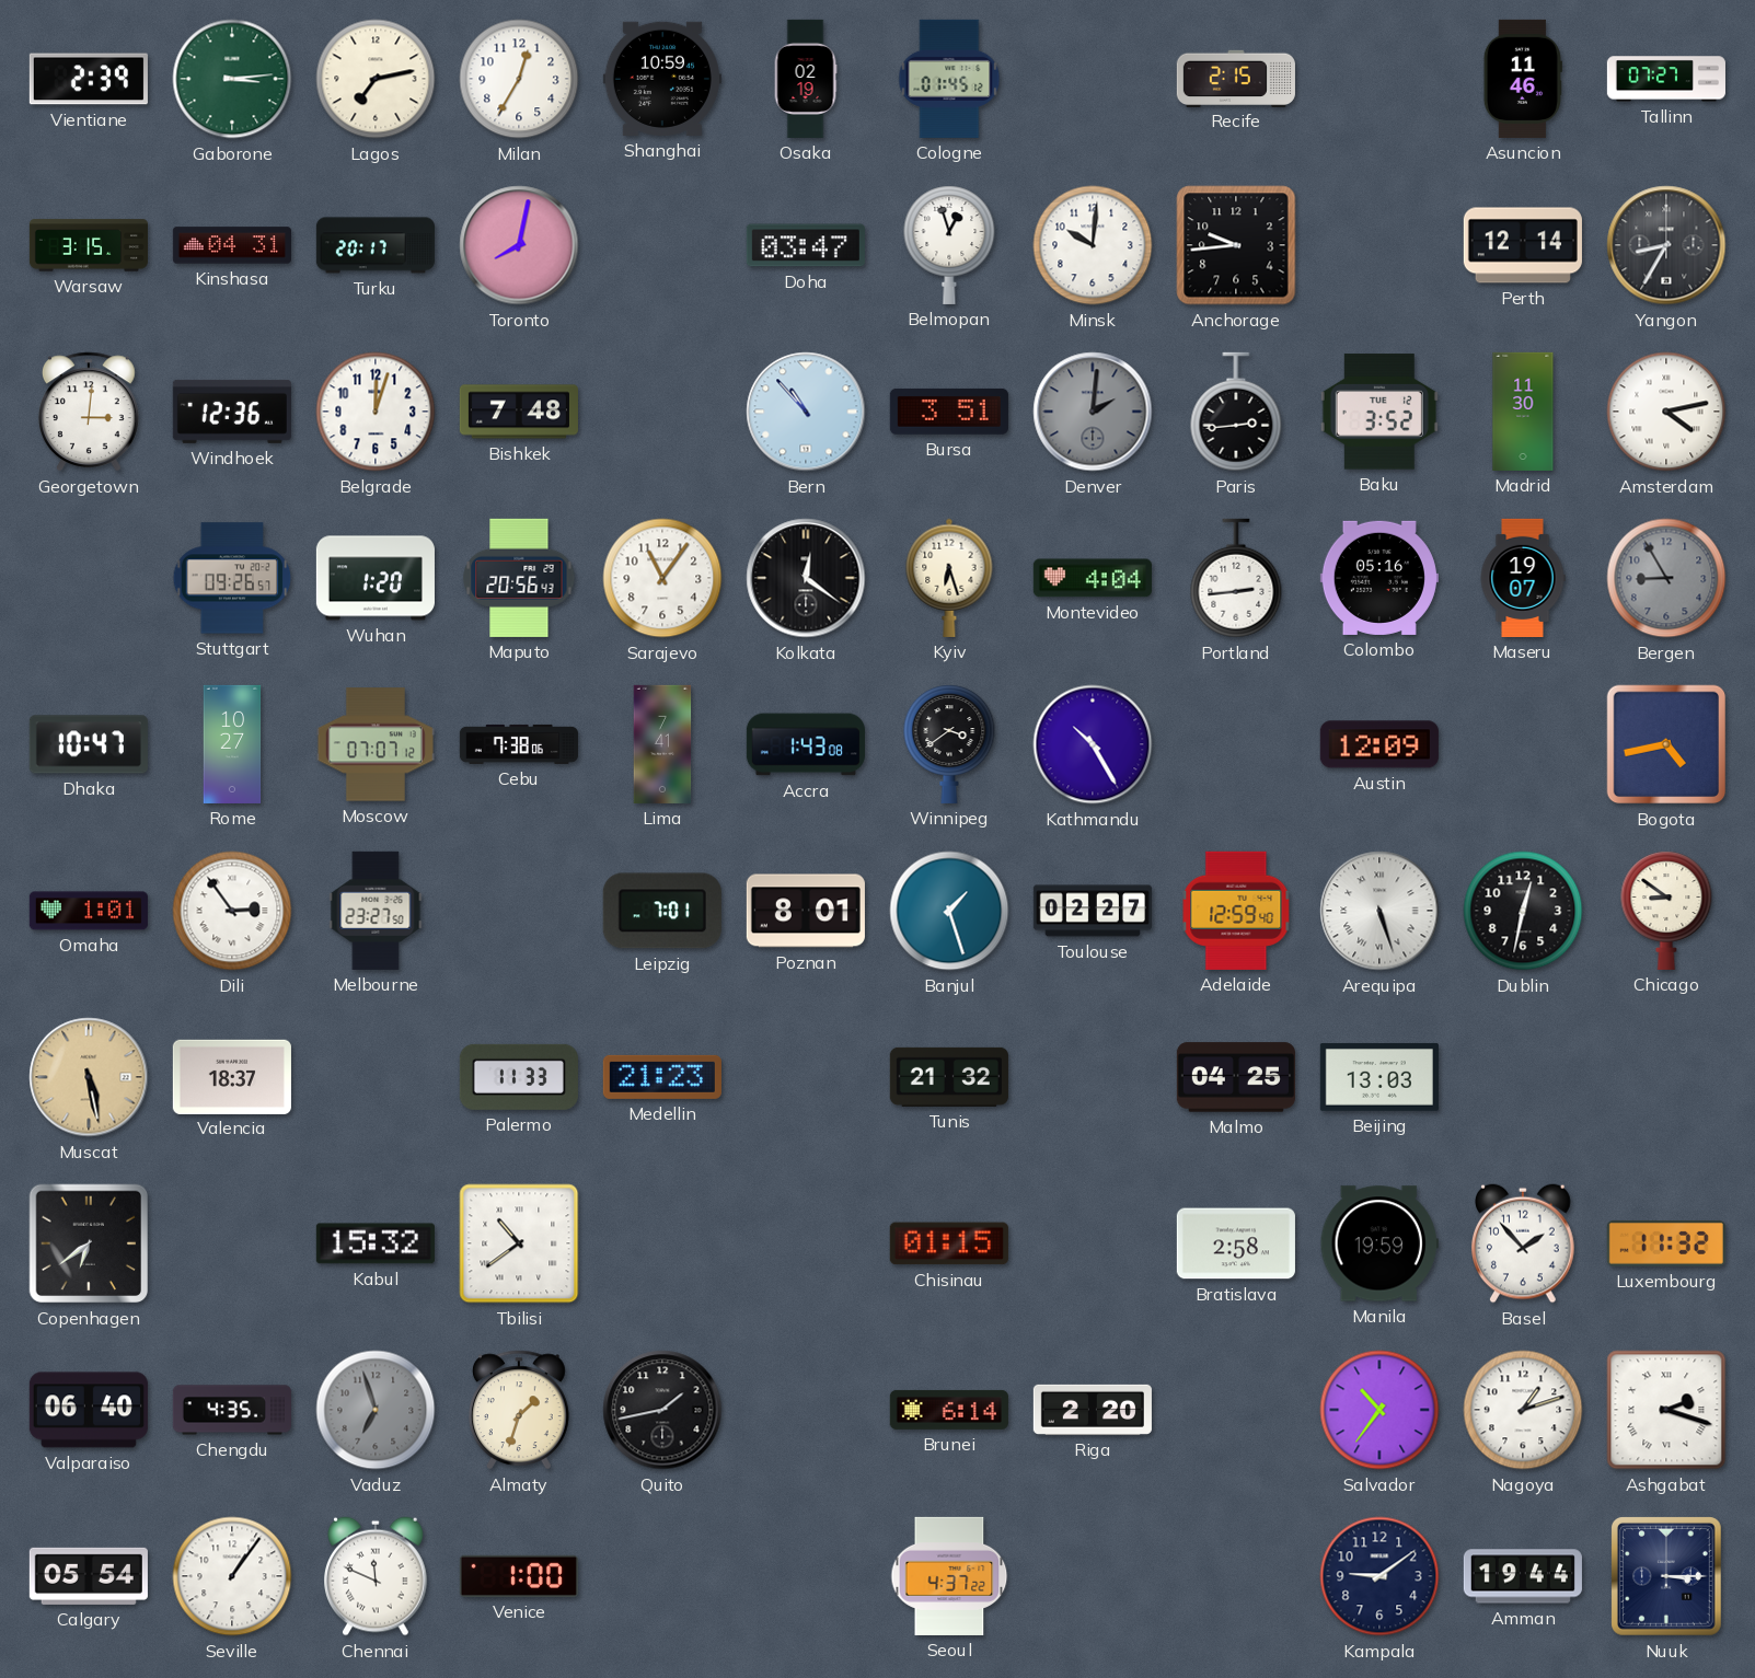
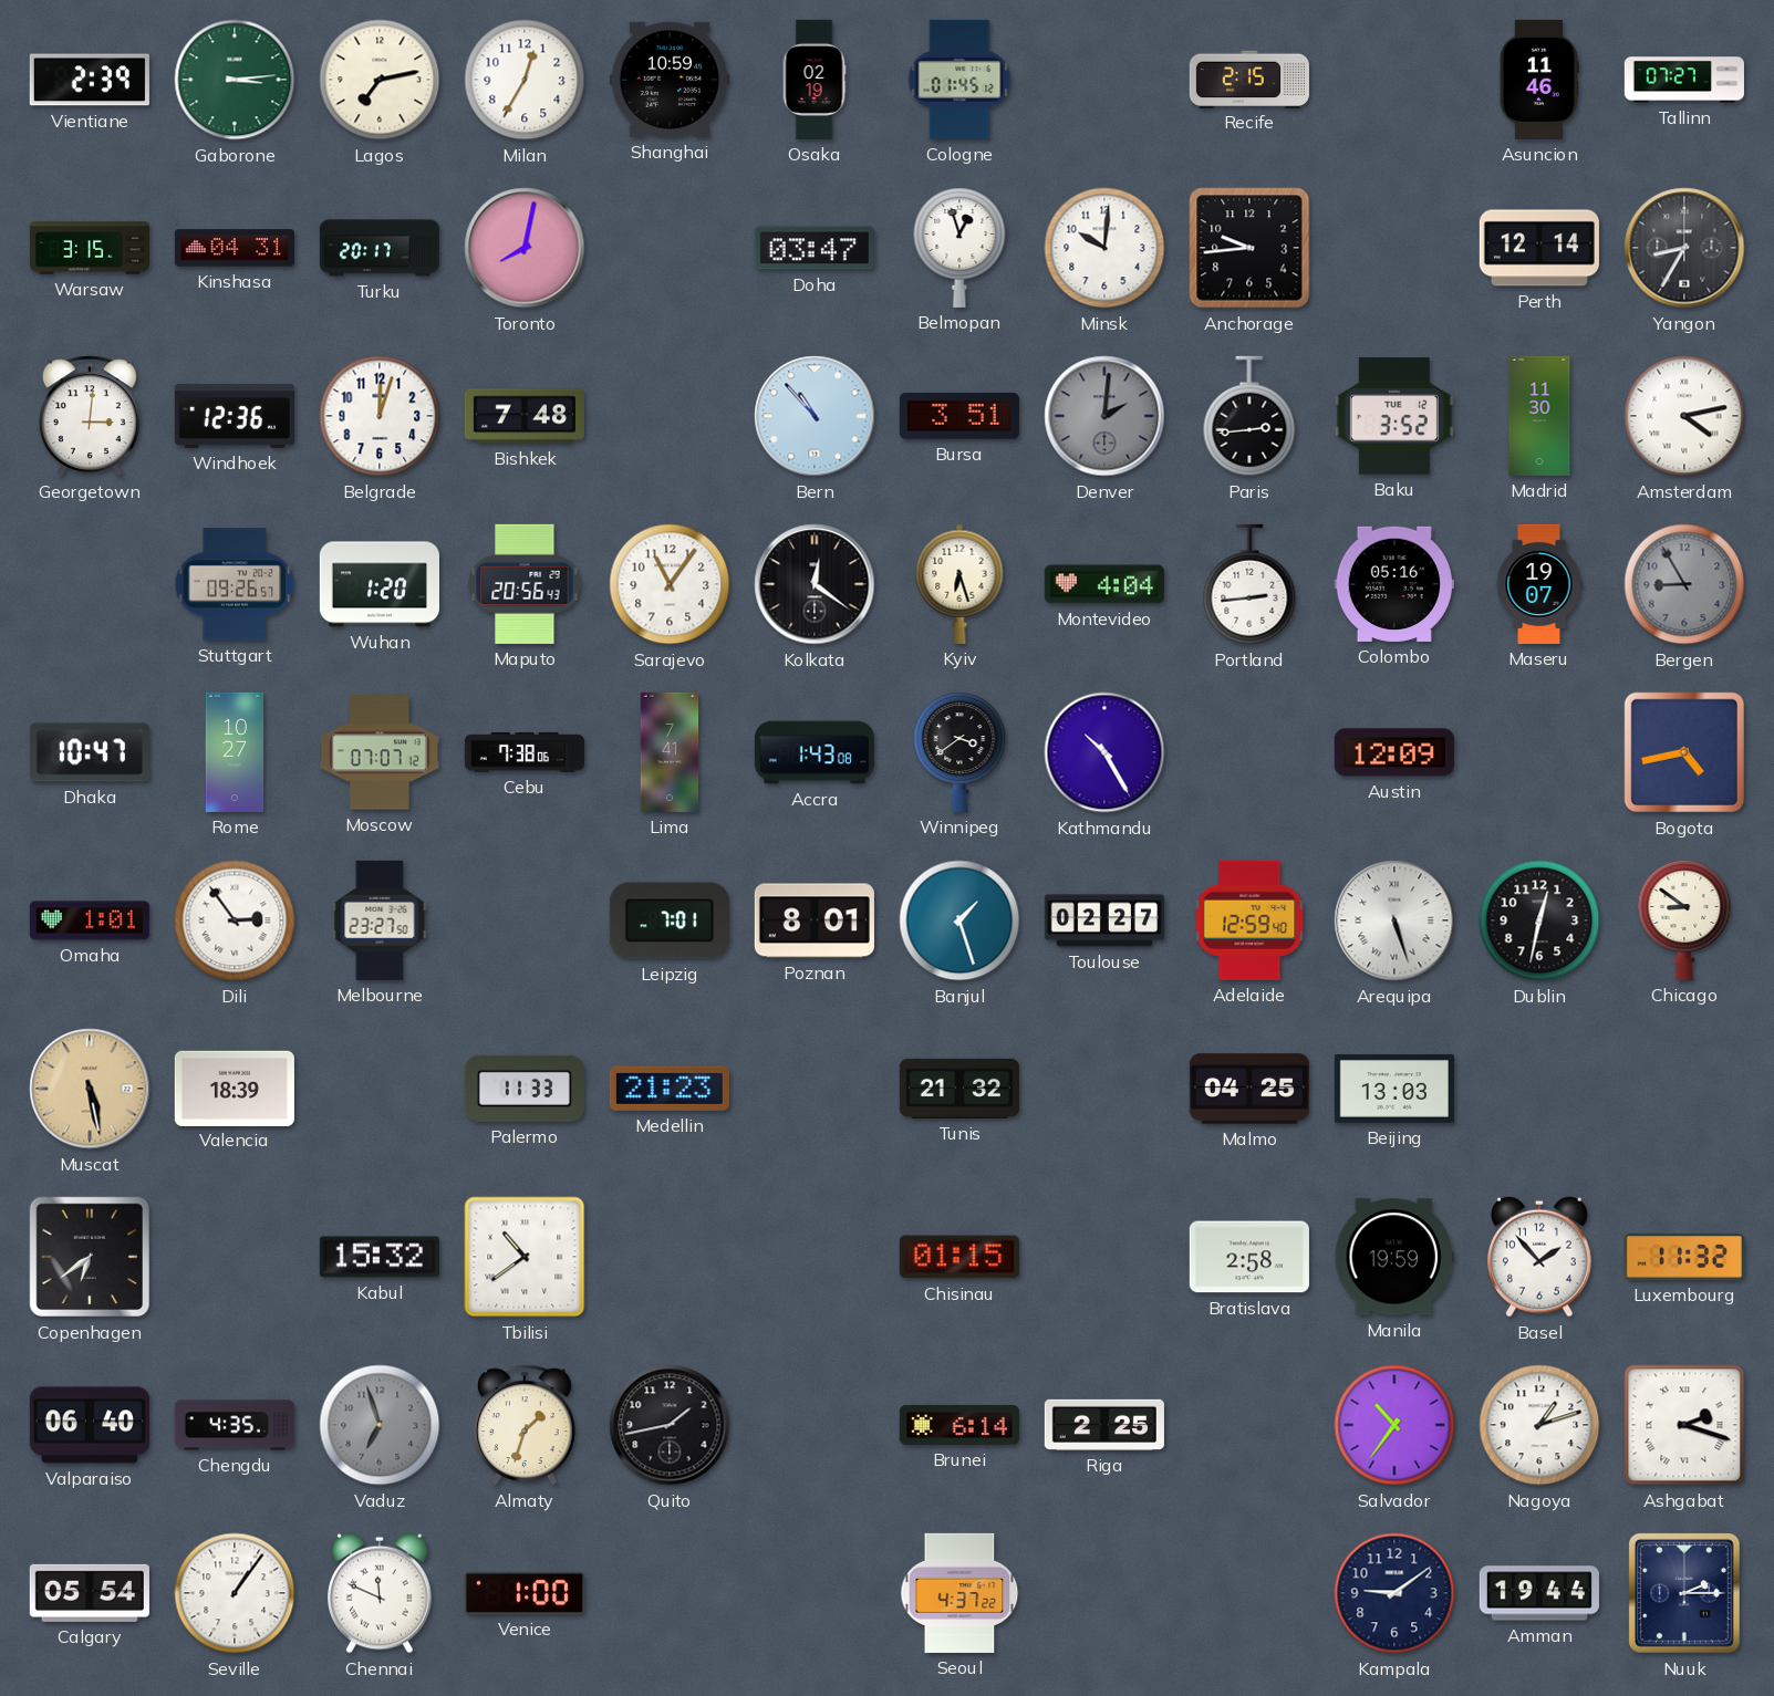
Valencia: 18:37 -> 18:39 (235, 1088)
Riga: 2:20 -> 2:25 (1104, 1425)
Nuuk: 3:15 -> 2:15 (1685, 1594)
